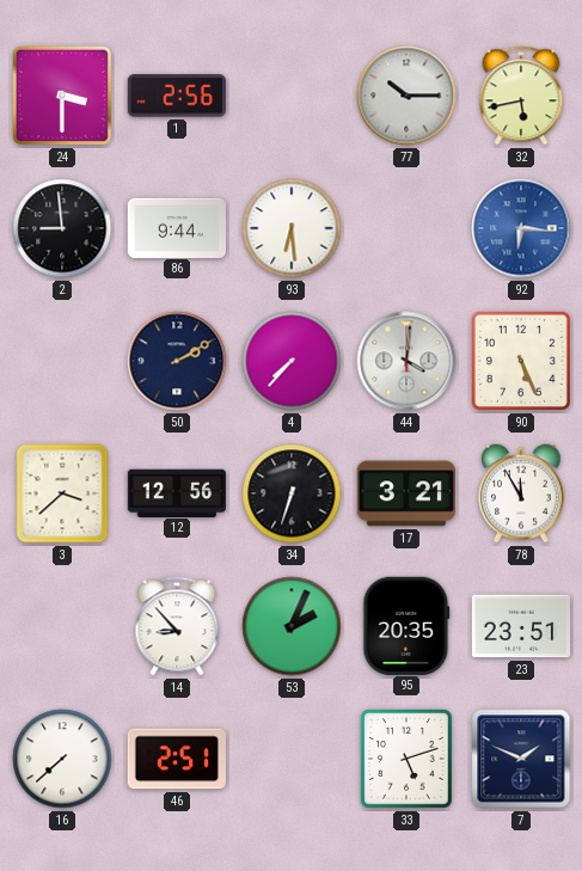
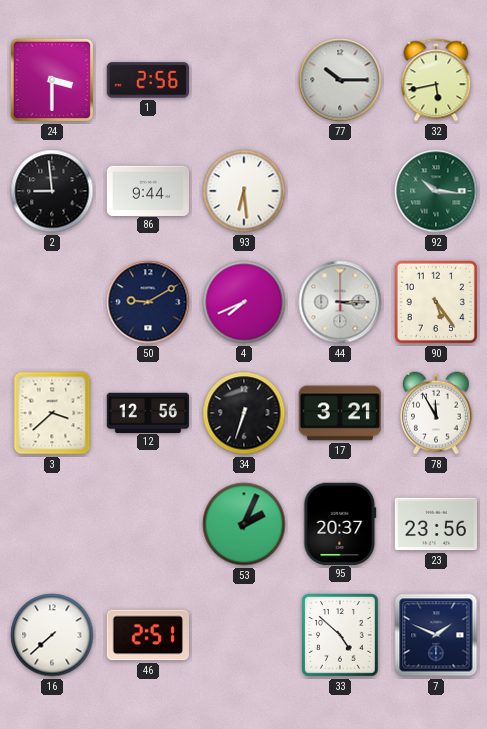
92: 6:16 -> 10:16 (436, 191)
92 dial: blue -> green (436, 191)
50: 2:10 -> 9:10 (148, 302)
4: 7:37 -> 7:41 (244, 302)
44: 4:01 -> 3:15 (340, 302)
90: 5:26 -> 5:24 (436, 302)
14: 8:53 -> none (177, 626)
95: 20:35 -> 20:37 (340, 523)
23: 23:51 -> 23:56 (435, 524)
33: 5:12 -> 4:52 (340, 635)
